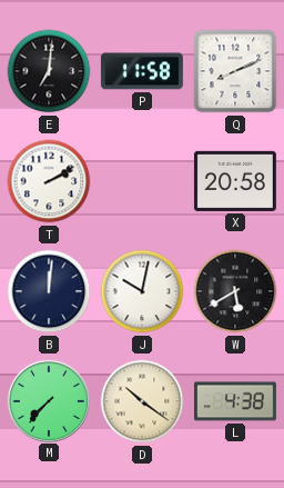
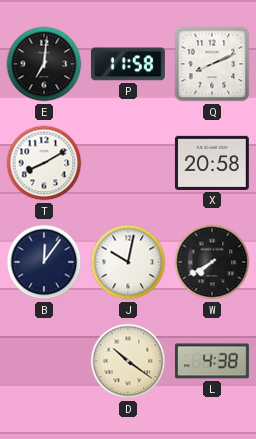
T: 2:10 -> 8:10 (44, 163)
B: 12:01 -> 12:06 (44, 262)
W: 5:40 -> 7:40 (212, 262)
M: 7:37 -> none (48, 400)
